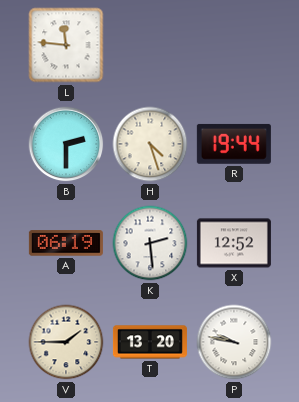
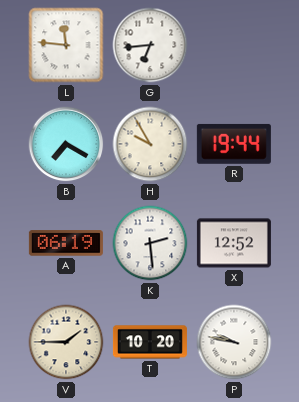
G: none -> 6:44 (150, 45)
B: 2:30 -> 7:20 (66, 144)
H: 4:27 -> 9:55 (150, 144)
T: 13:20 -> 10:20 (150, 342)
